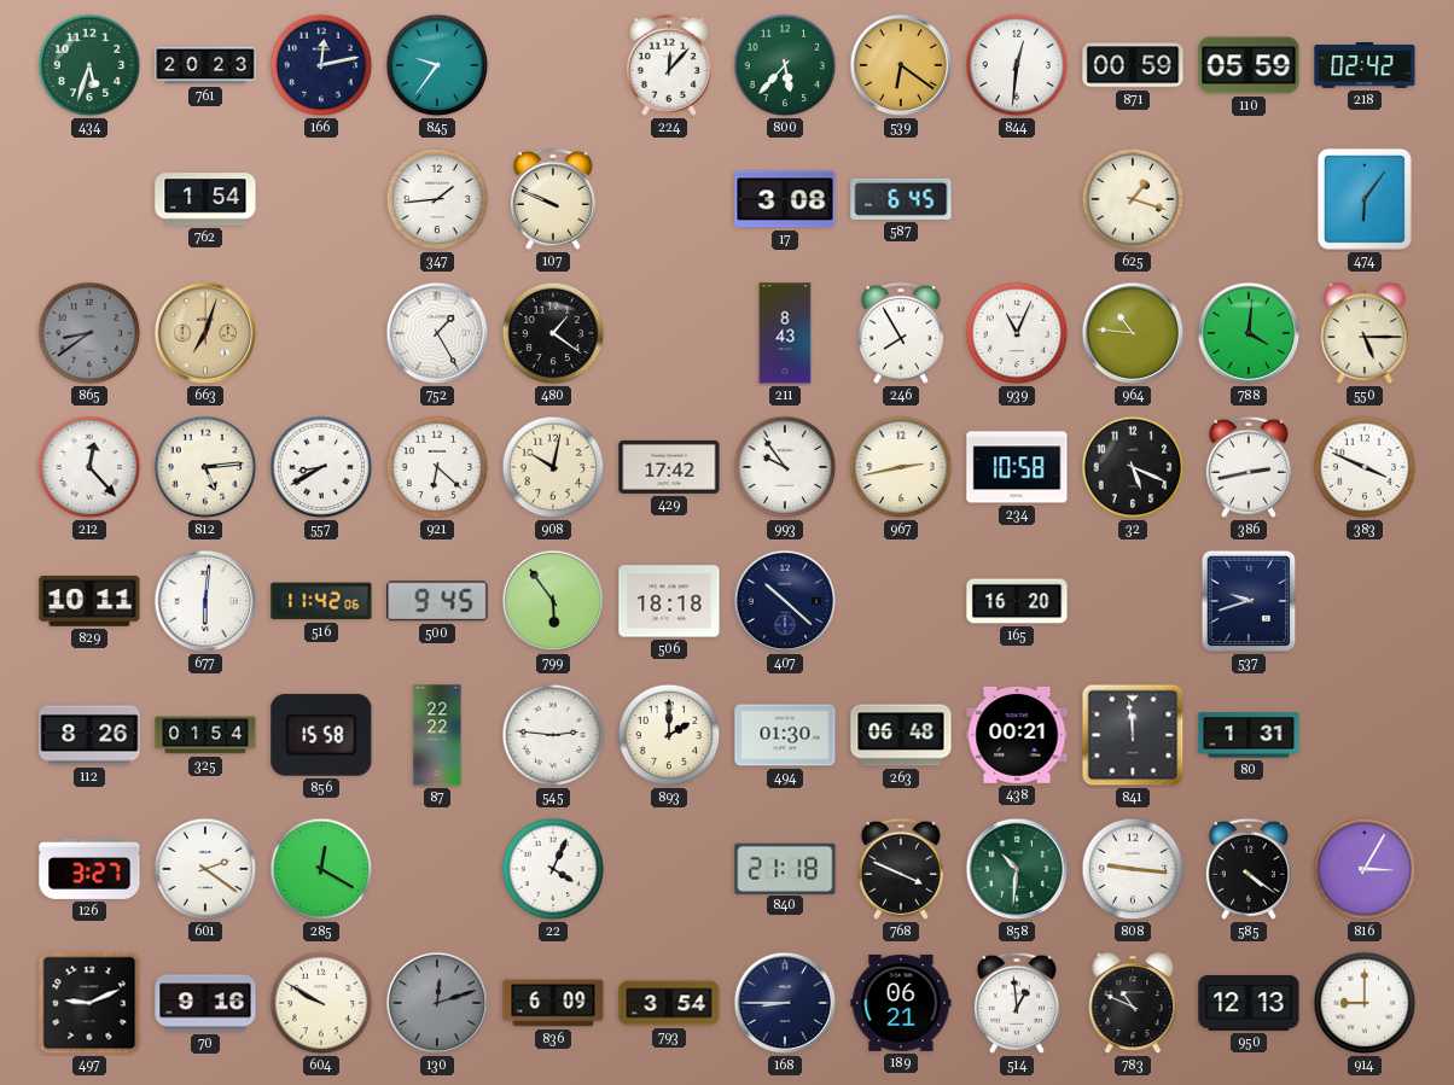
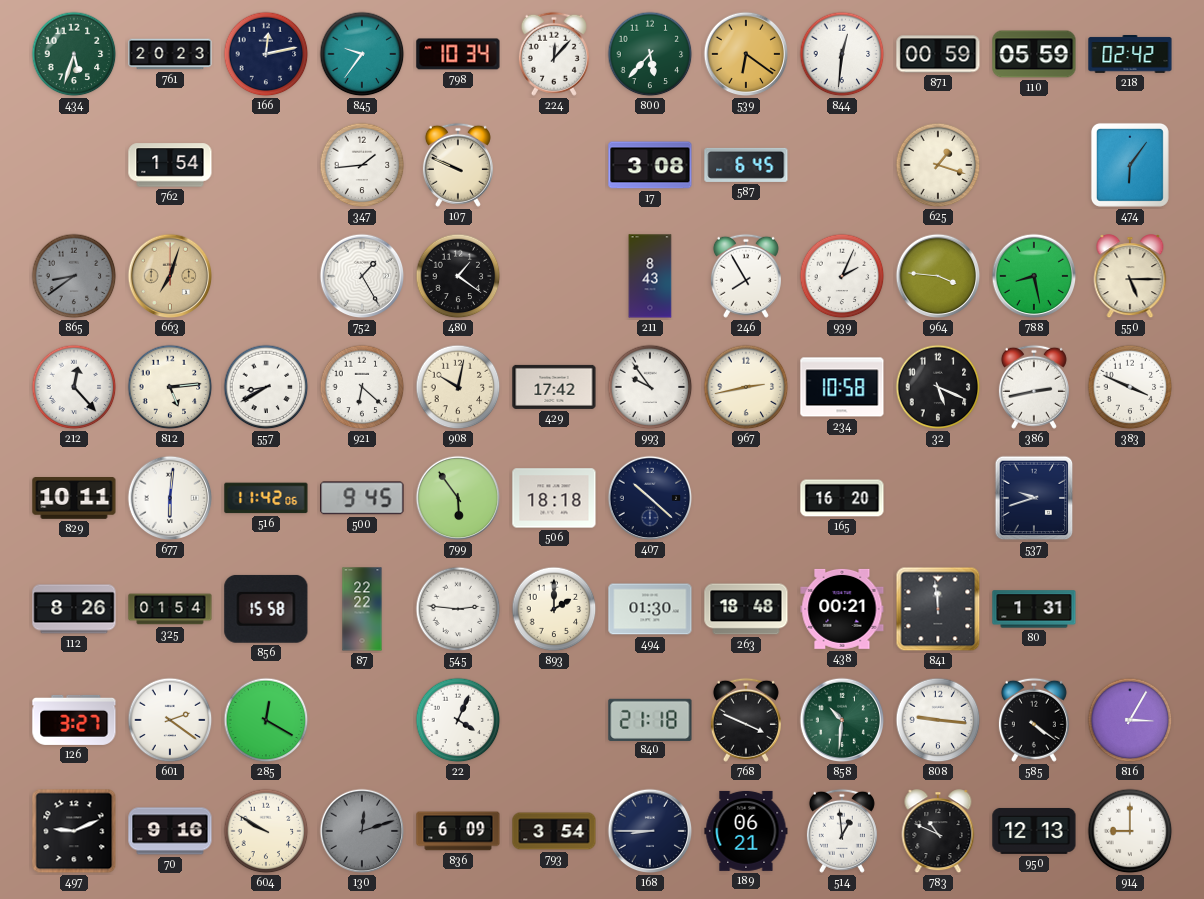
798: none -> 10:34 (458, 54)
939: 11:04 -> 2:04 (842, 276)
964: 10:46 -> 3:46 (938, 276)
788: 4:01 -> 8:28 (1034, 276)
263: 06:48 -> 18:48 (746, 609)
